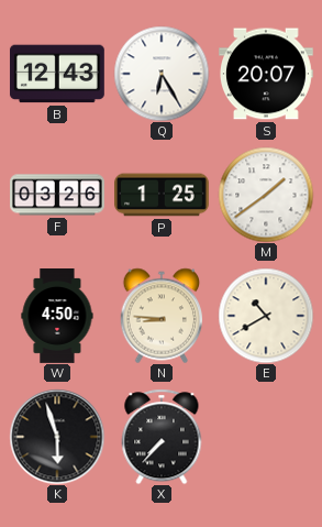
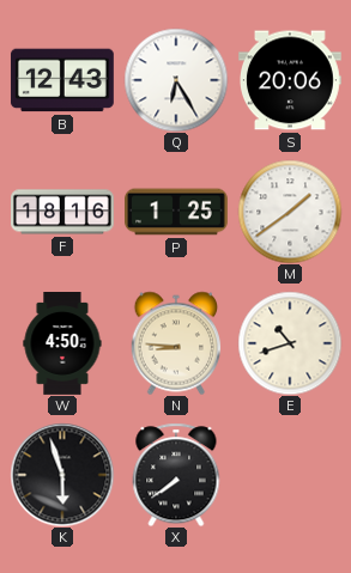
S: 20:07 -> 20:06 (291, 80)
F: 03:26 -> 18:16 (63, 212)
E: 10:40 -> 10:42 (290, 343)
X: 7:37 -> 7:39 (176, 475)
